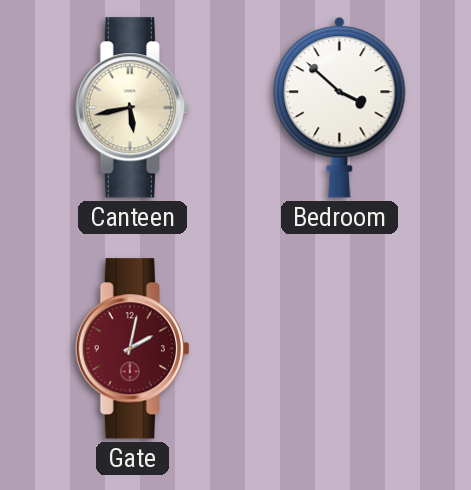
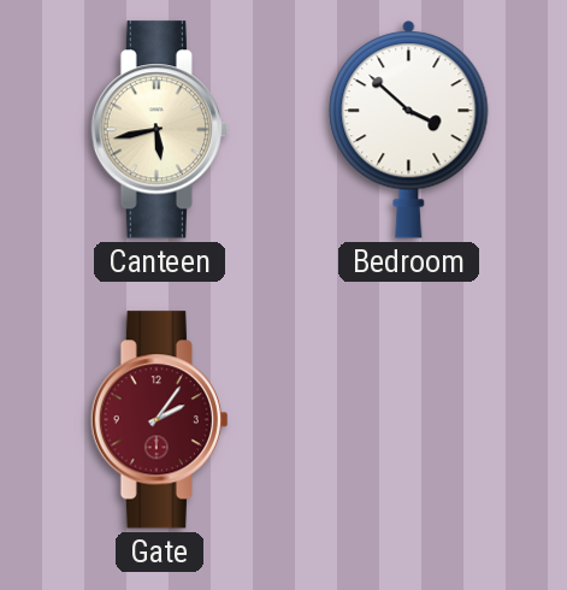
Gate: 2:02 -> 2:06 (159, 420)
